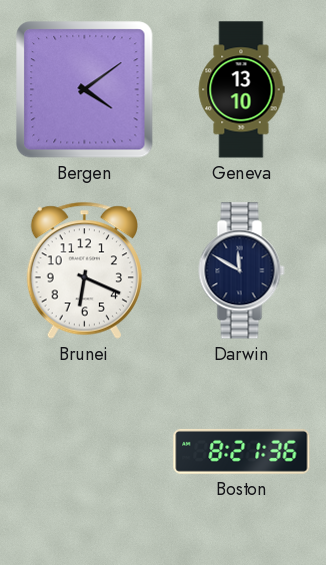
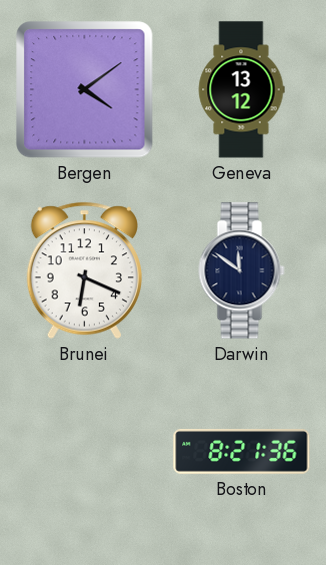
Geneva: 13:10 -> 13:12 (241, 90)
Darwin: 11:50 -> 11:51 (242, 271)
